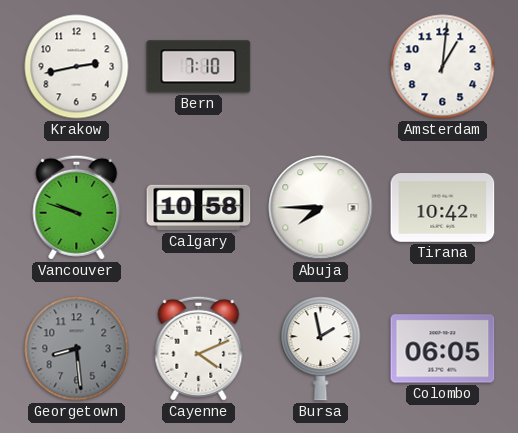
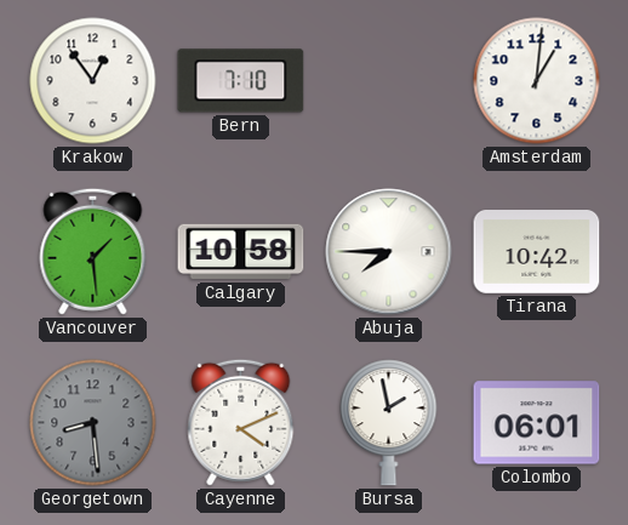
Krakow: 2:43 -> 12:54 (93, 81)
Vancouver: 9:48 -> 1:29 (93, 251)
Colombo: 06:05 -> 06:01 (537, 423)
